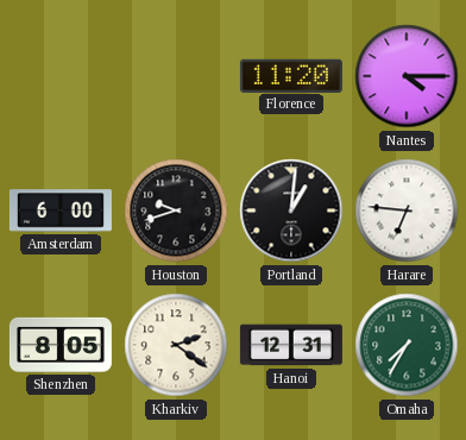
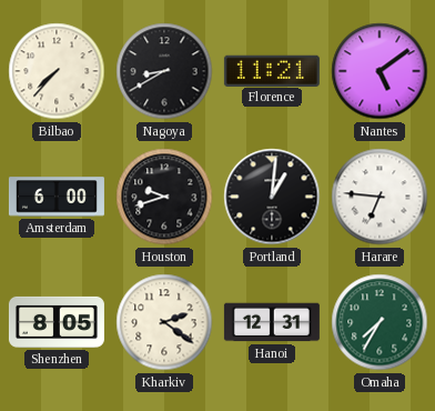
Bilbao: none -> 7:37 (57, 71)
Nagoya: none -> 8:40 (164, 71)
Florence: 11:20 -> 11:21 (272, 70)
Nantes: 4:15 -> 5:09 (380, 71)
